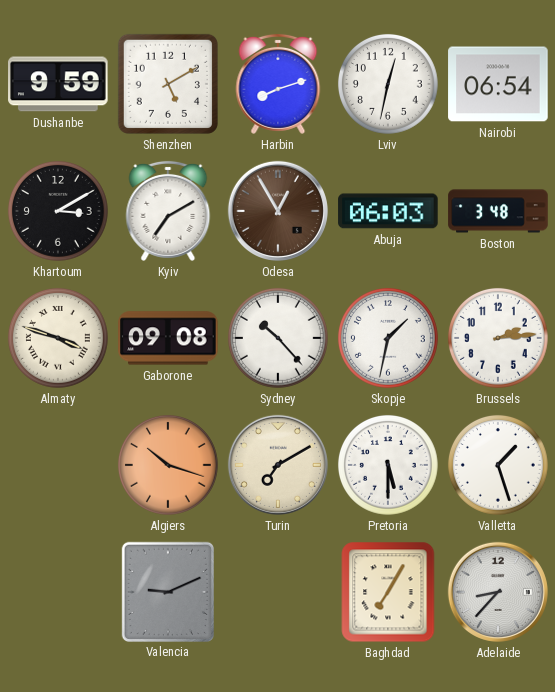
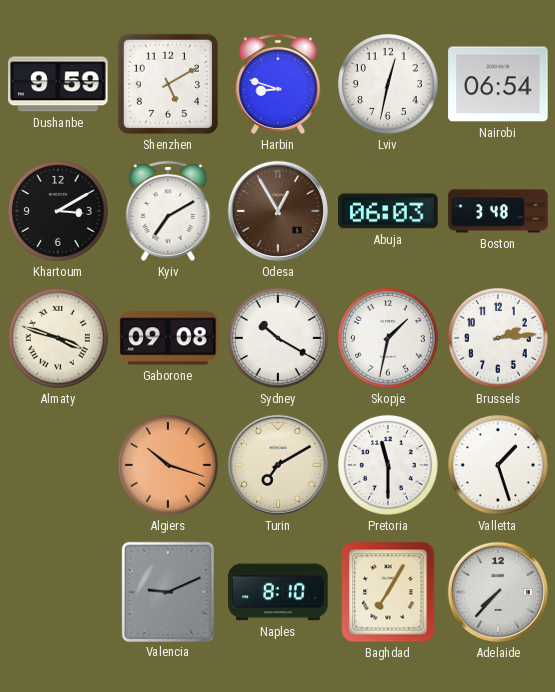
Harbin: 8:12 -> 8:48 (278, 84)
Sydney: 10:23 -> 10:20 (278, 338)
Pretoria: 5:30 -> 11:30 (388, 465)
Naples: none -> 8:10 (278, 592)
Adelaide: 8:37 -> 7:37 (498, 592)
